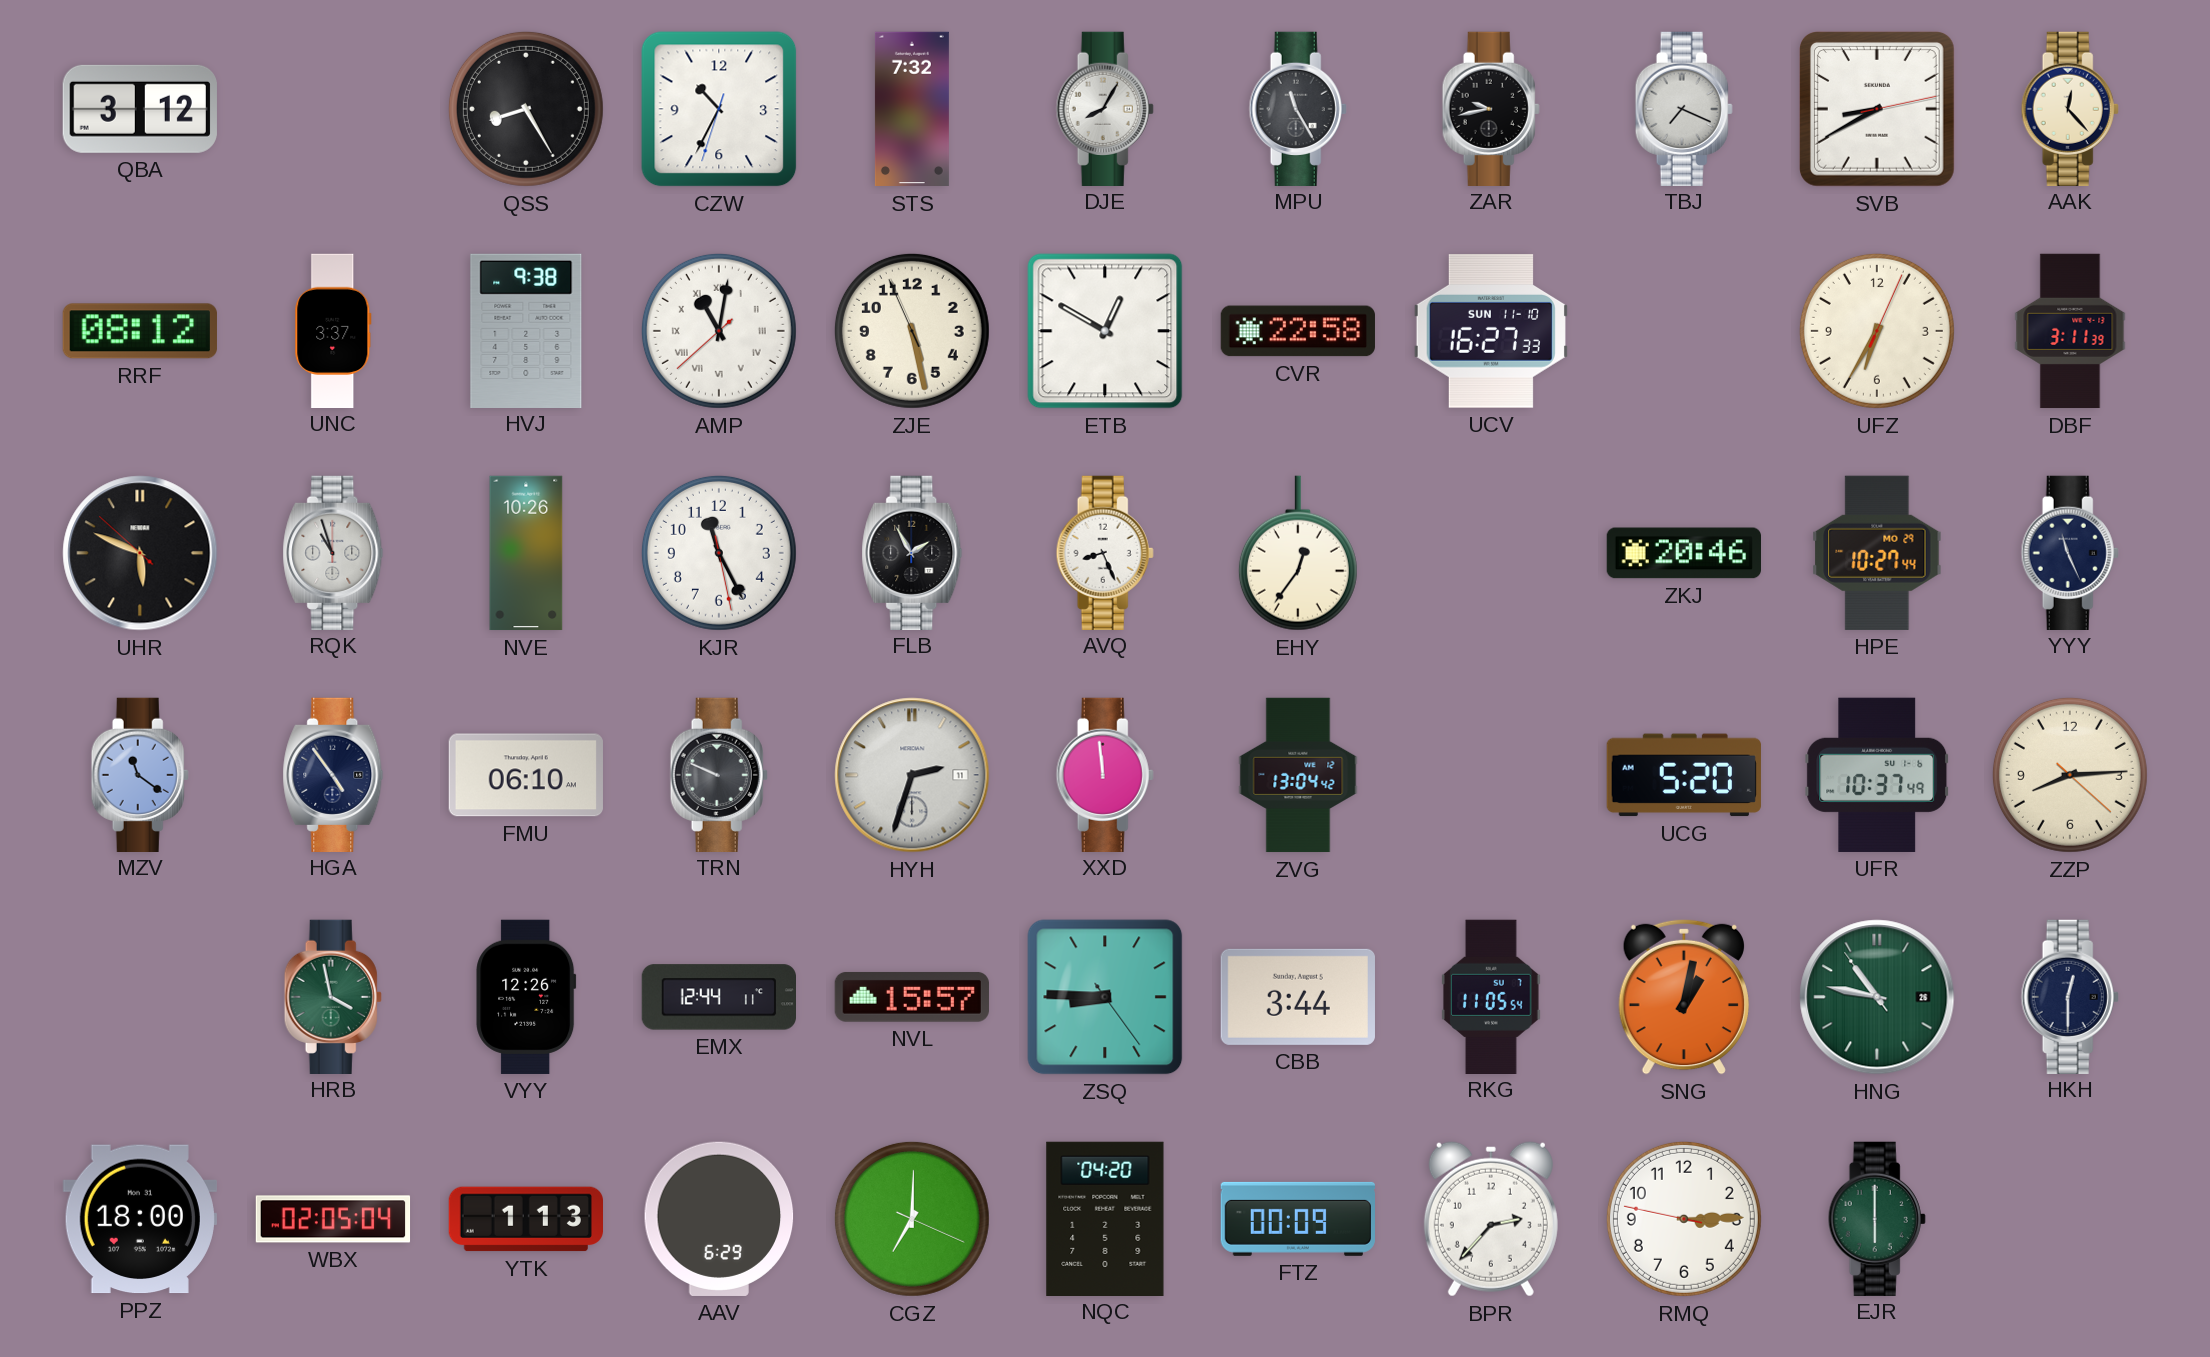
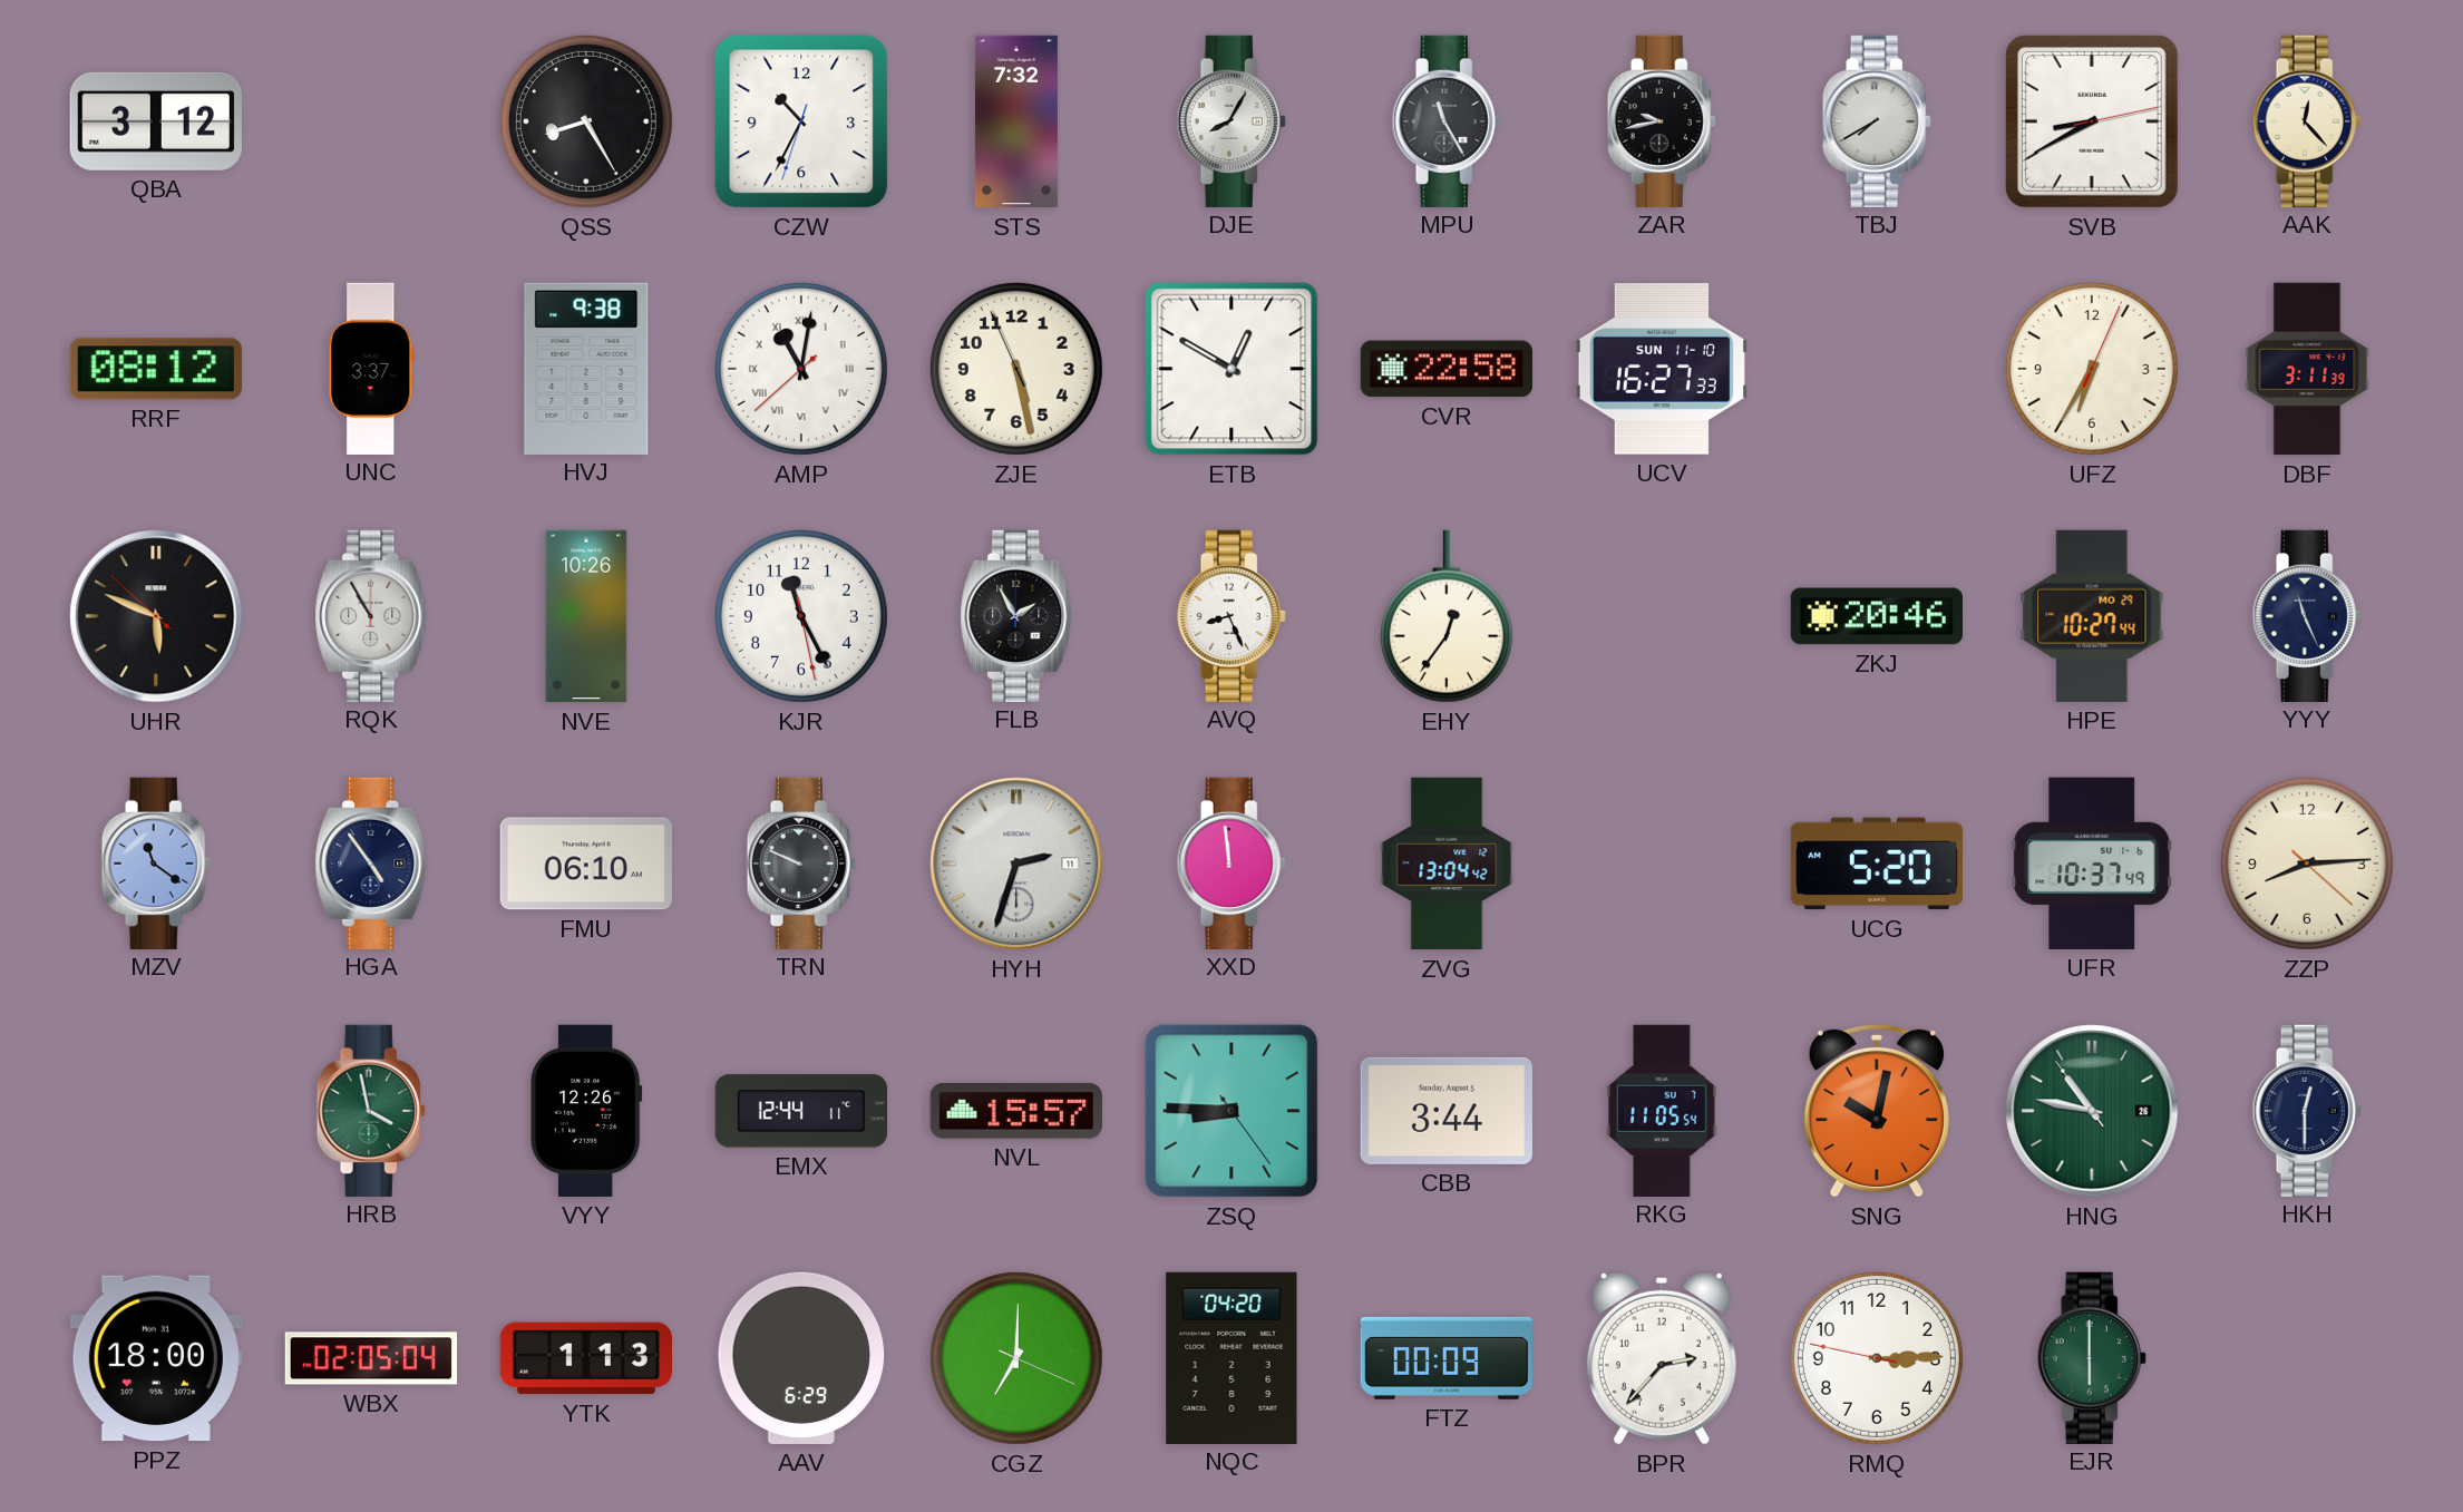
TBJ: 7:19 -> 7:40 (1877, 120)
RQK: 10:57 -> 10:55 (371, 615)
SNG: 1:02 -> 10:02 (1877, 1111)
